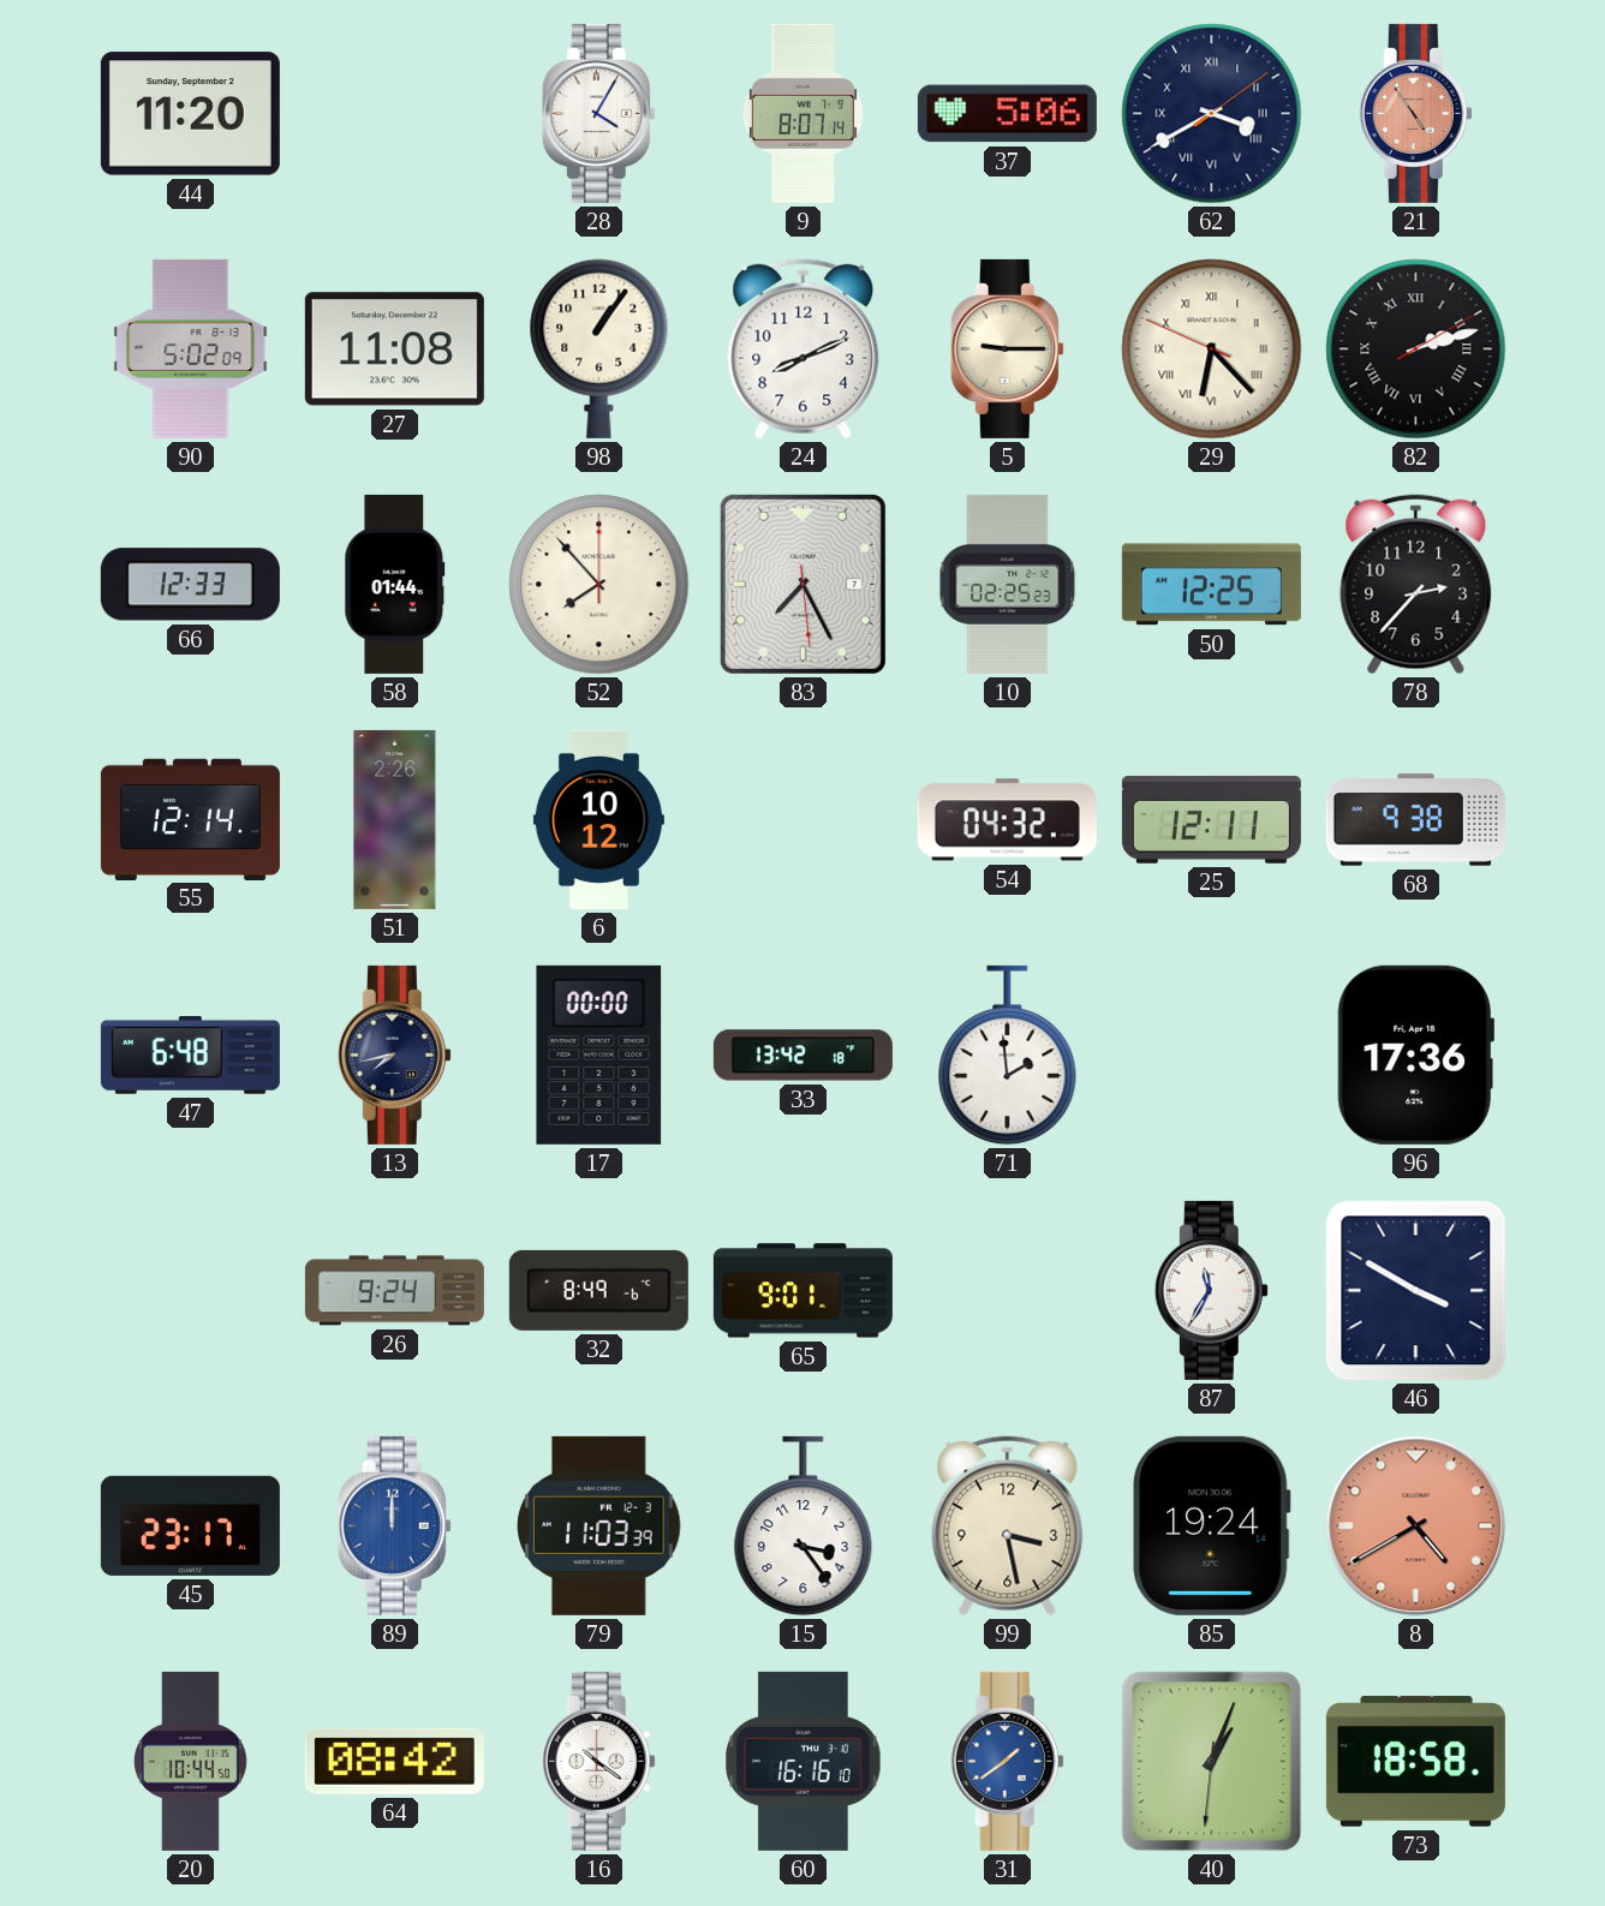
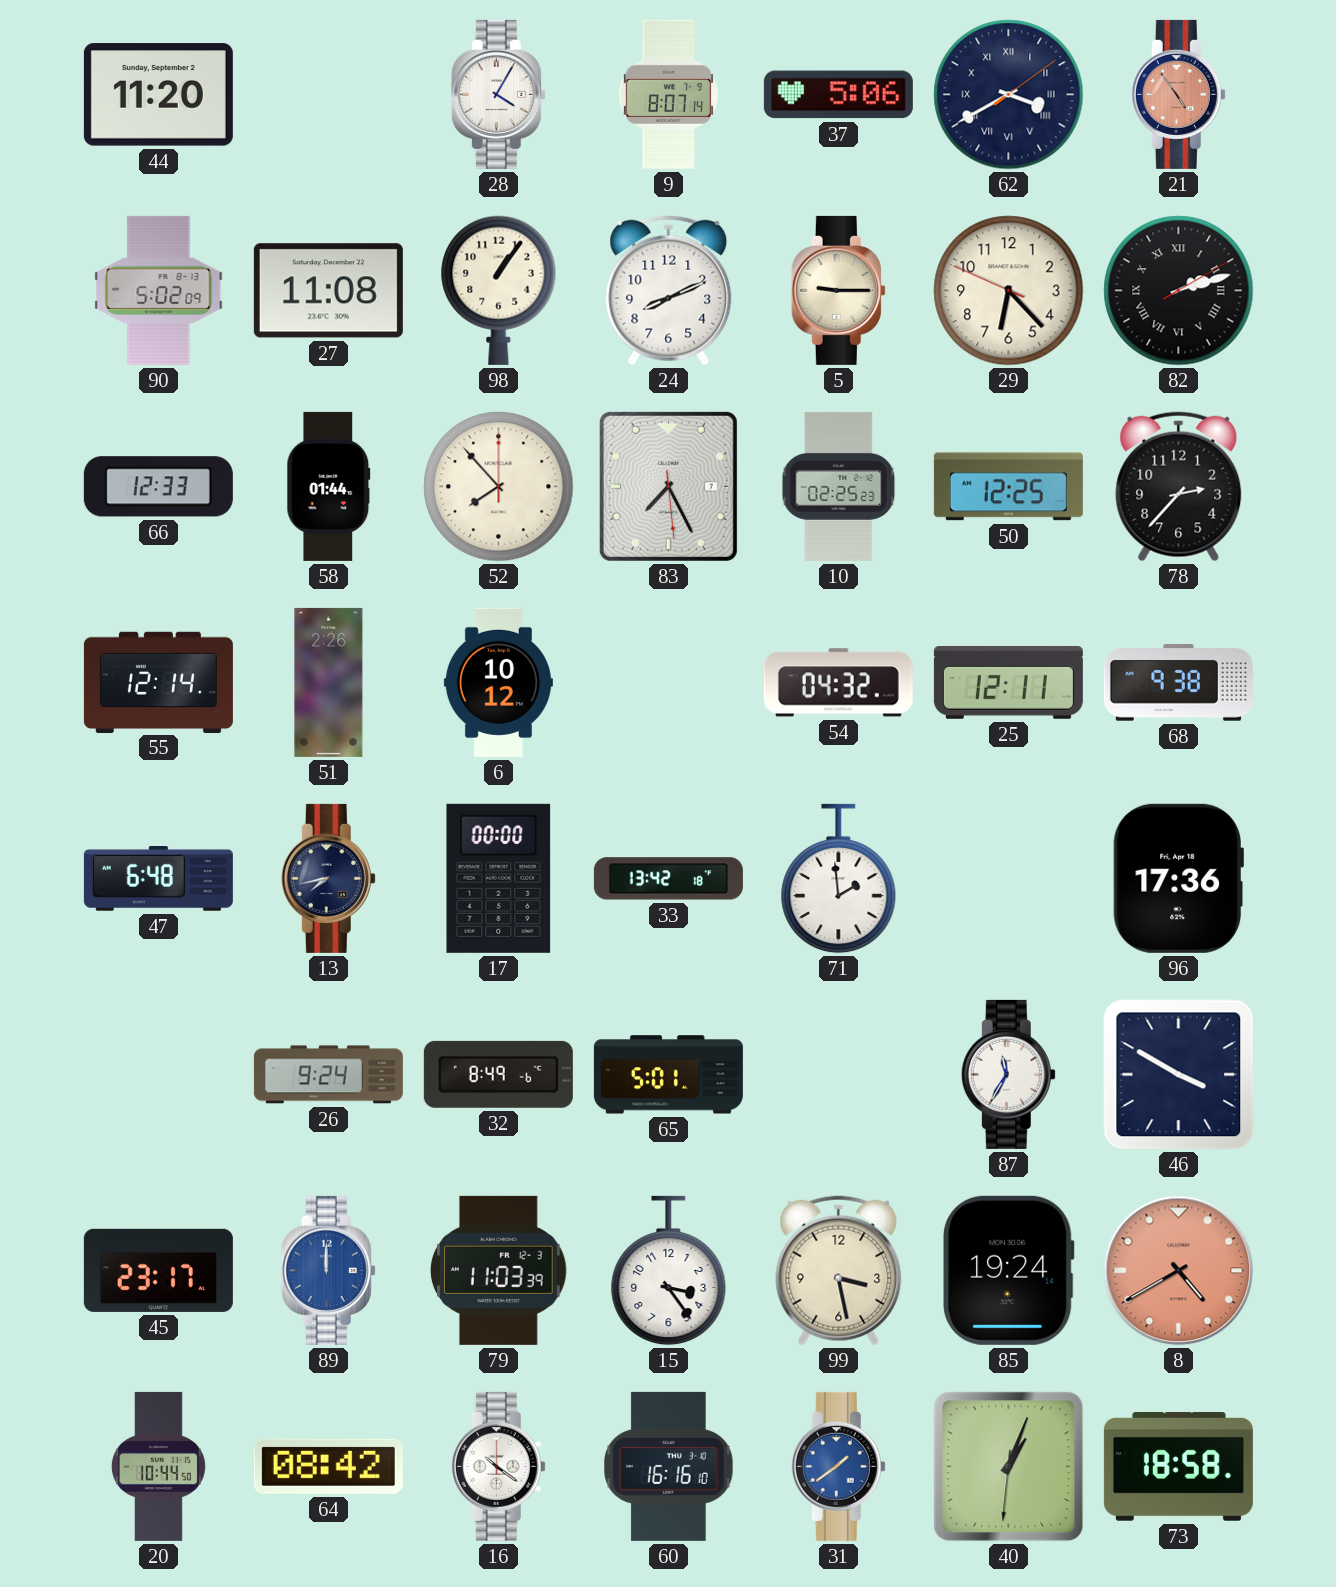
29 numerals: Roman -> Arabic (1009, 291)
65: 9:01 -> 5:01 (668, 1075)
